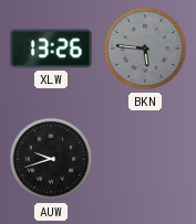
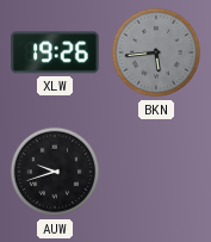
XLW: 13:26 -> 19:26 (55, 52)
BKN: 5:46 -> 5:44 (156, 52)
